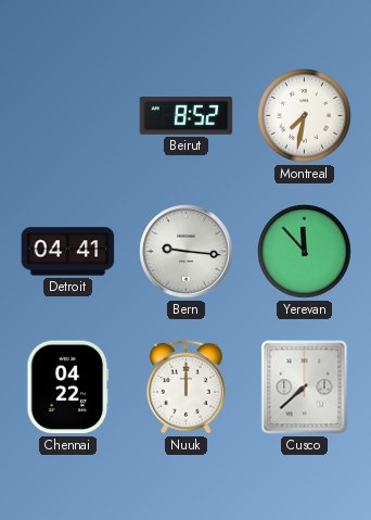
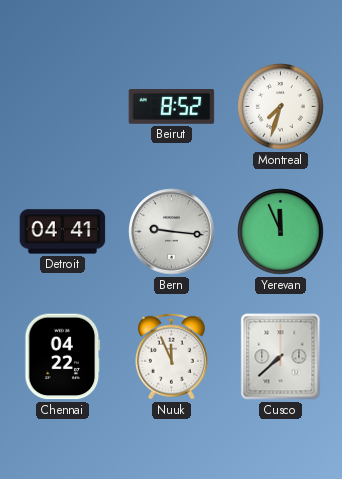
Montreal: 7:32 -> 7:33 (281, 107)
Yerevan: 11:53 -> 11:56 (281, 232)
Nuuk: 12:00 -> 11:56 (171, 356)
